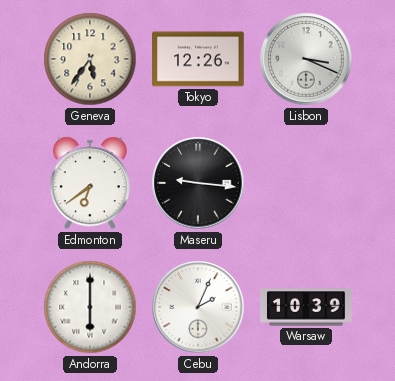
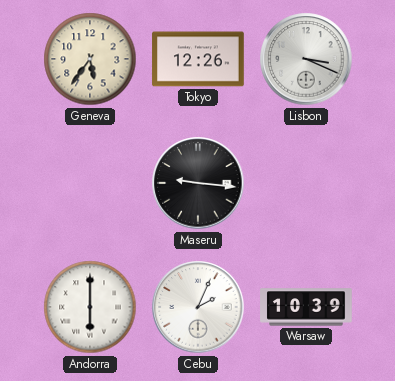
Edmonton: 6:39 -> none (90, 183)
